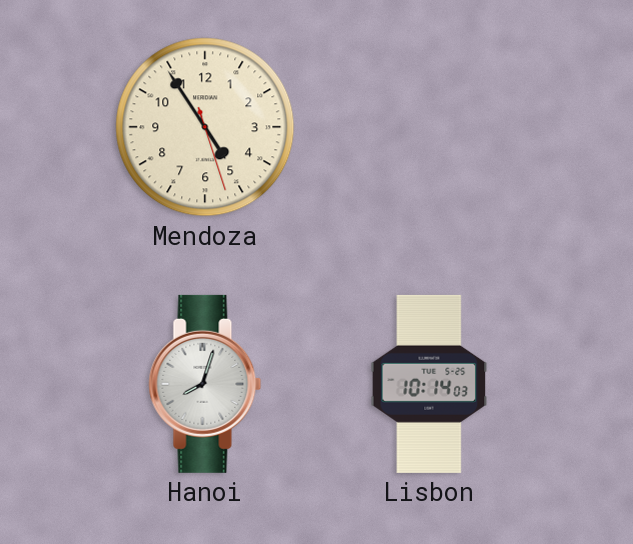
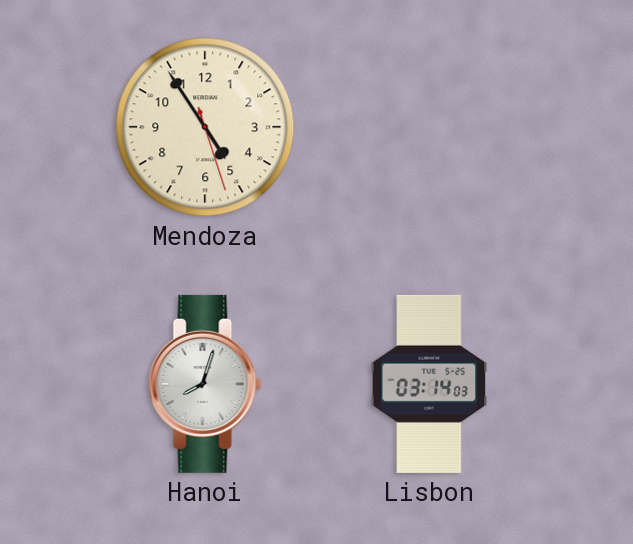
Lisbon: 10:14 -> 03:14 (429, 384)
